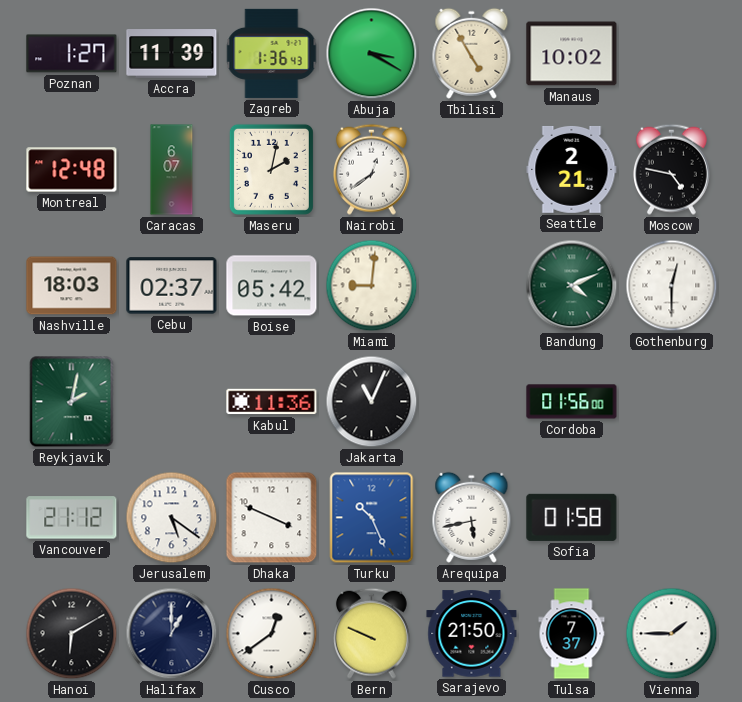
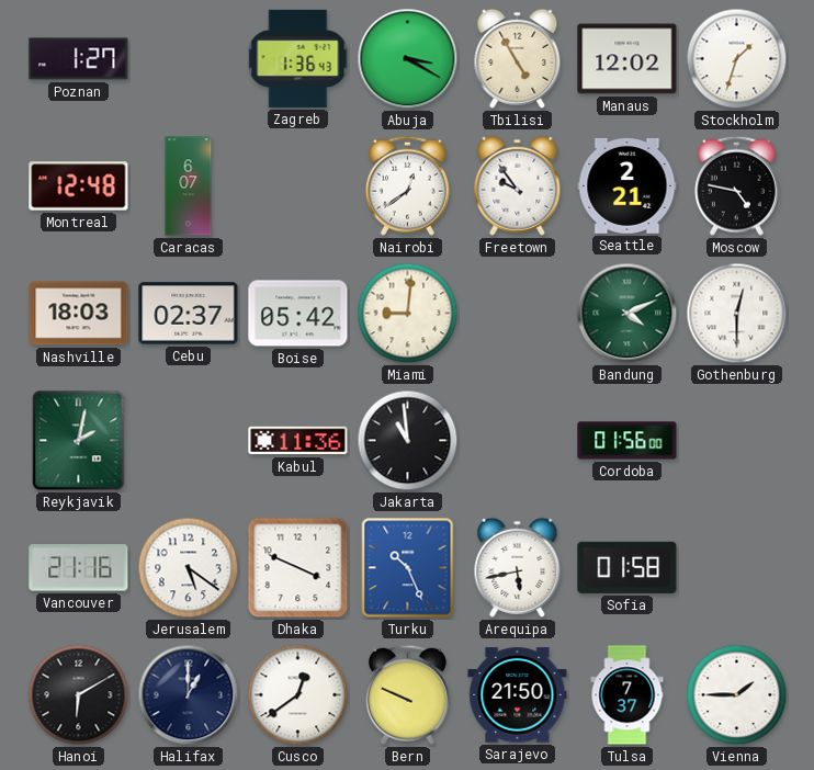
Accra: 11:39 -> none (172, 54)
Manaus: 10:02 -> 12:02 (628, 59)
Stockholm: none -> 1:33 (737, 59)
Maseru: 2:02 -> none (271, 169)
Freetown: none -> 9:54 (518, 185)
Jakarta: 11:04 -> 10:59 (408, 441)
Vancouver: 21:12 -> 21:16 (79, 568)
